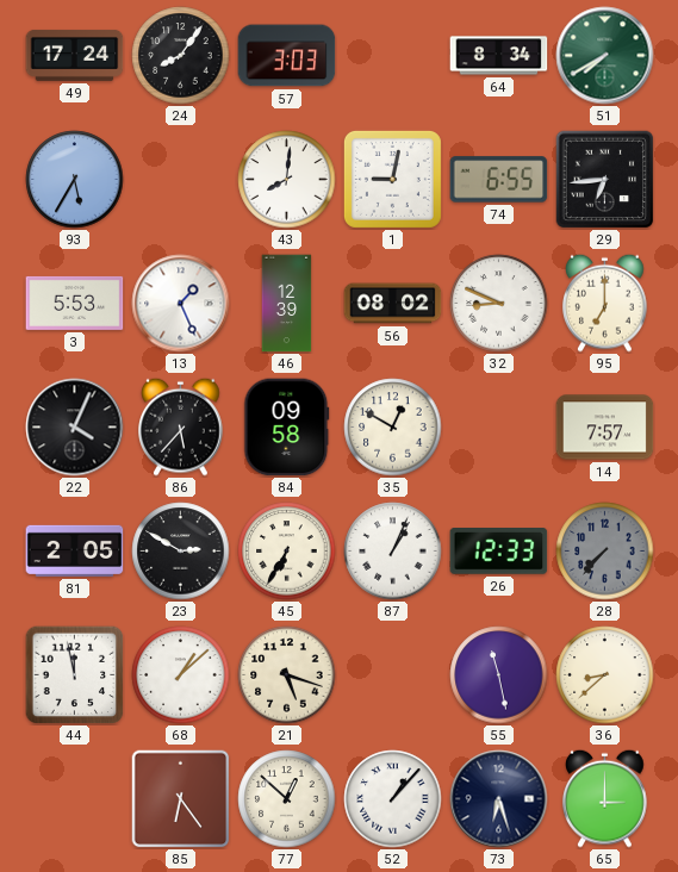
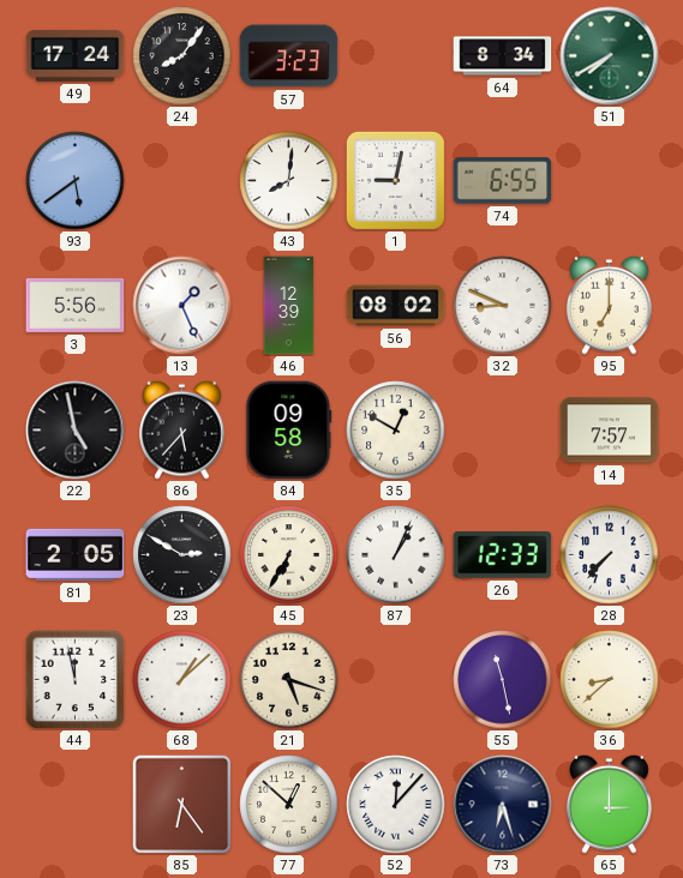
57: 3:03 -> 3:23 (289, 56)
93: 5:35 -> 5:39 (76, 181)
29: 6:44 -> none (604, 179)
3: 5:53 -> 5:56 (76, 305)
22: 4:04 -> 4:58 (76, 431)
28 dial: grey -> white (610, 555)
52: 1:07 -> 12:07 (396, 805)
